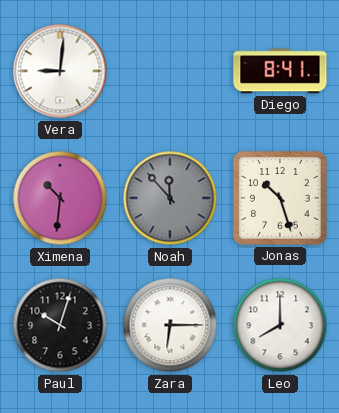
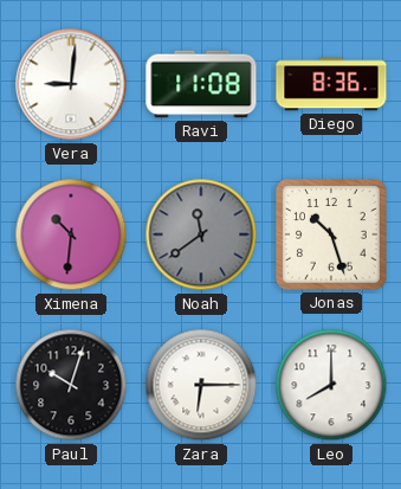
Ravi: none -> 11:08 (201, 84)
Diego: 8:41 -> 8:36 (331, 84)
Noah: 11:53 -> 11:39 (201, 234)
